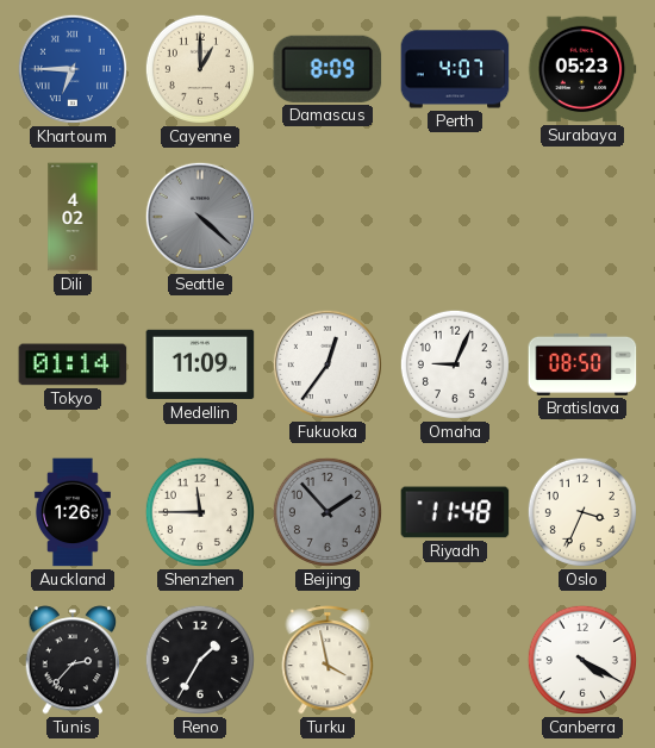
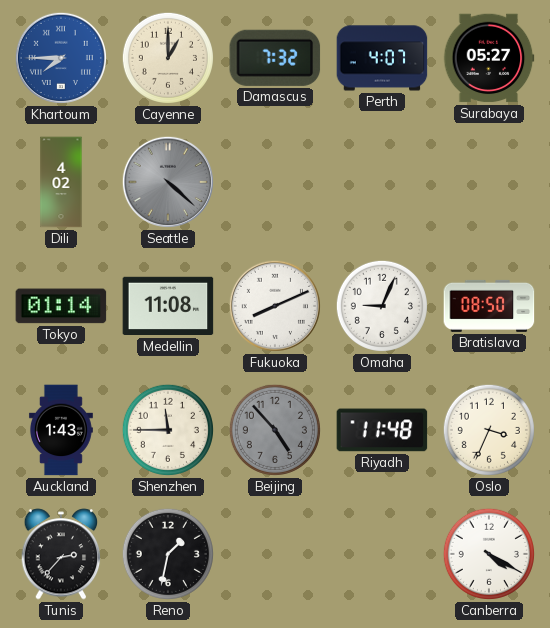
Khartoum: 6:45 -> 7:45 (61, 58)
Damascus: 8:09 -> 7:32 (275, 58)
Surabaya: 05:23 -> 05:27 (489, 58)
Medellin: 11:09 -> 11:08 (168, 306)
Fukuoka: 12:36 -> 8:11 (275, 306)
Auckland: 1:26 -> 1:43 (61, 430)
Beijing: 1:53 -> 4:53 (275, 430)
Reno: 1:35 -> 1:32 (168, 554)
Turku: 3:58 -> none (327, 660)
